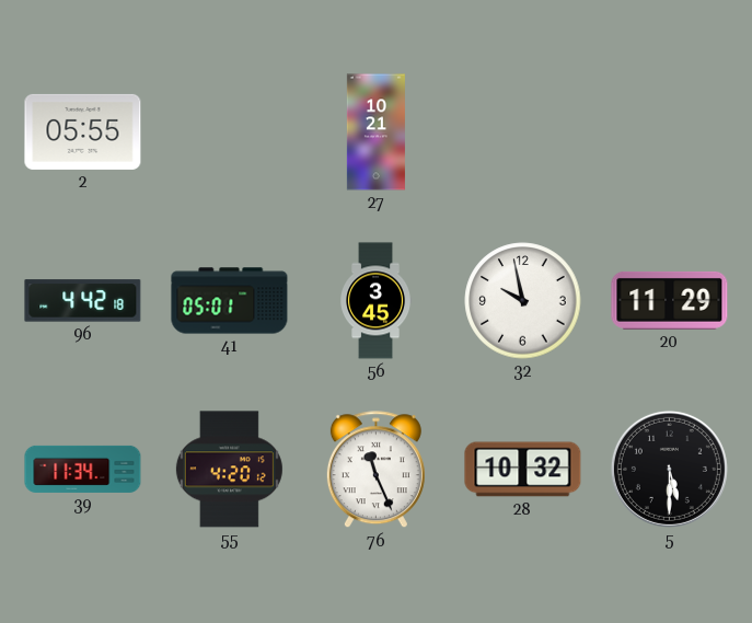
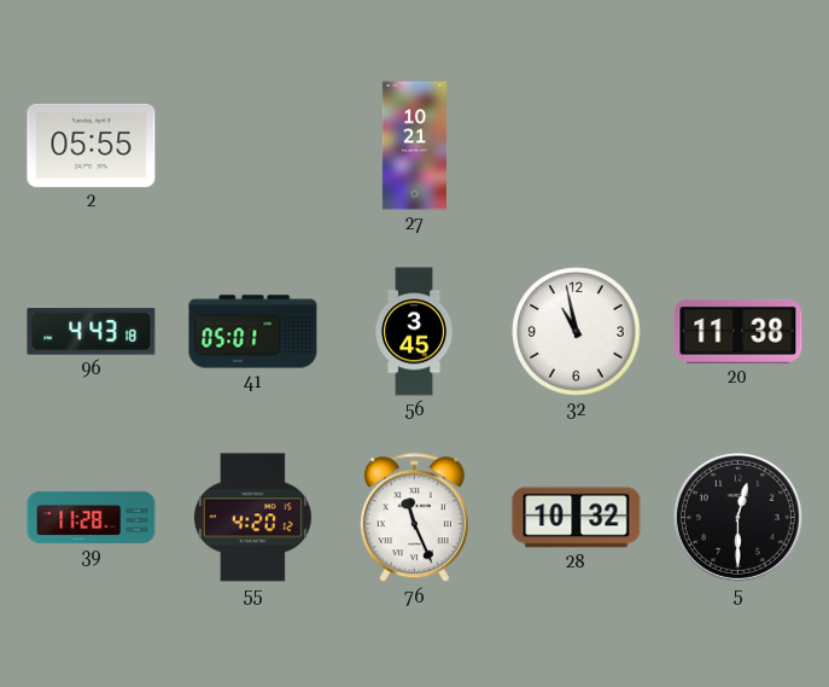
96: 4:42 -> 4:43 (92, 332)
32: 9:58 -> 10:58 (577, 332)
20: 11:29 -> 11:38 (738, 331)
39: 11:34 -> 11:28 (92, 517)
5: 5:30 -> 12:30 (737, 517)
